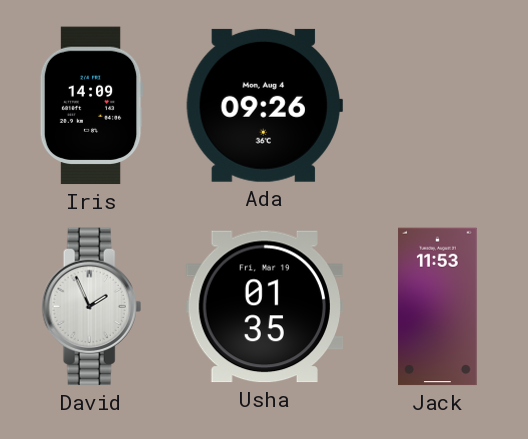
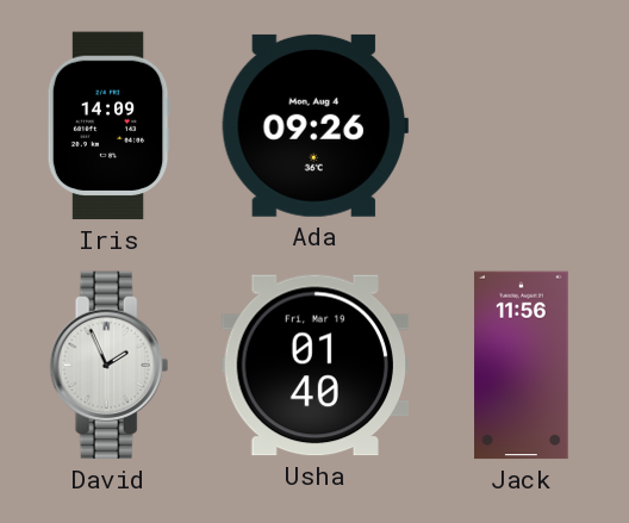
Usha: 01:35 -> 01:40 (314, 366)
Jack: 11:53 -> 11:56 (522, 366)
